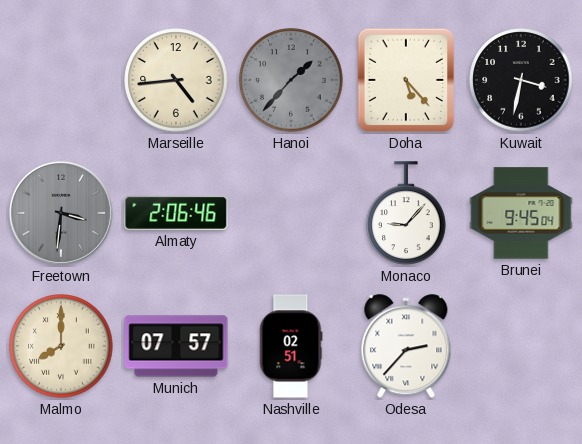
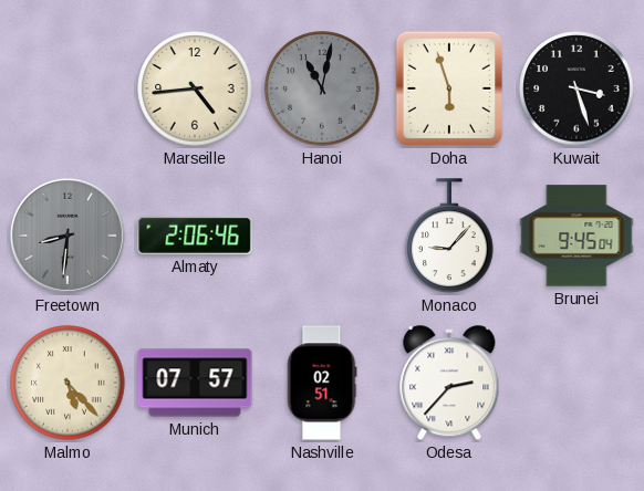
Hanoi: 1:37 -> 11:02 (322, 88)
Doha: 5:23 -> 5:57 (449, 88)
Kuwait: 3:32 -> 3:27 (577, 88)
Freetown: 3:31 -> 8:31 (67, 236)
Malmo: 8:00 -> 5:23 (67, 383)
